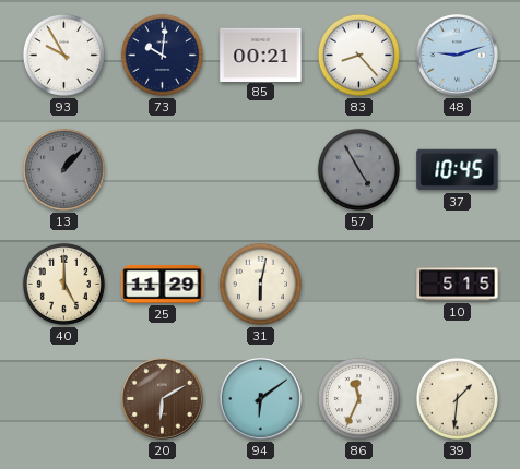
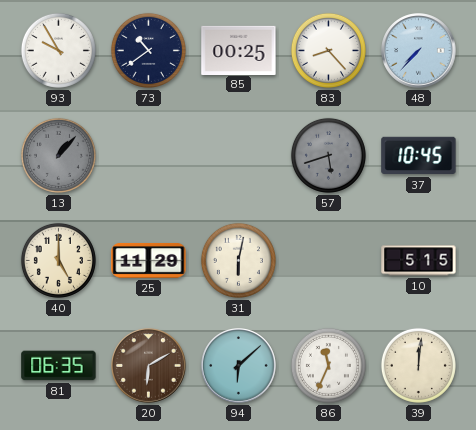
73: 10:01 -> 10:39 (148, 50)
85: 00:21 -> 00:25 (239, 50)
48: 9:12 -> 7:37 (419, 51)
57: 4:55 -> 5:42 (328, 155)
81: none -> 06:35 (59, 366)
94: 6:09 -> 6:08 (239, 366)
39: 1:31 -> 12:01 (418, 365)
